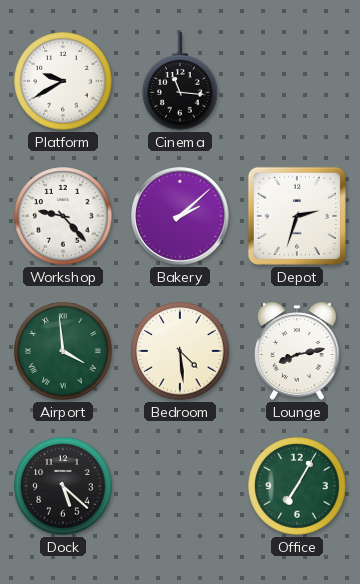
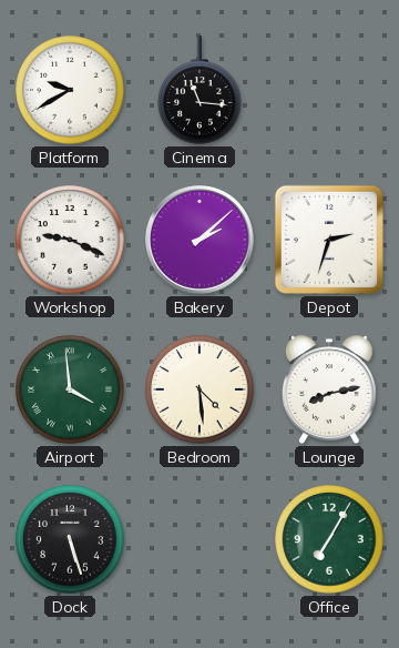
Workshop: 9:23 -> 9:19 (70, 240)
Dock: 5:22 -> 5:27 (70, 539)
